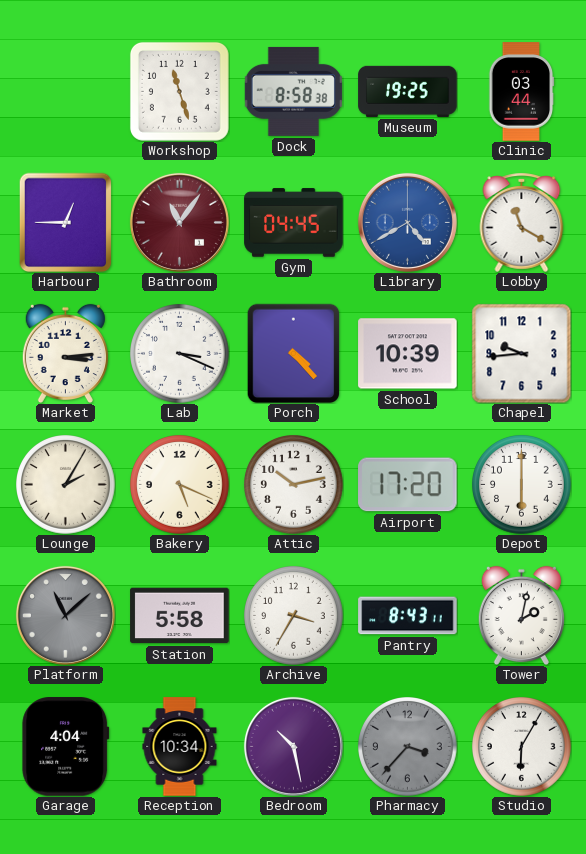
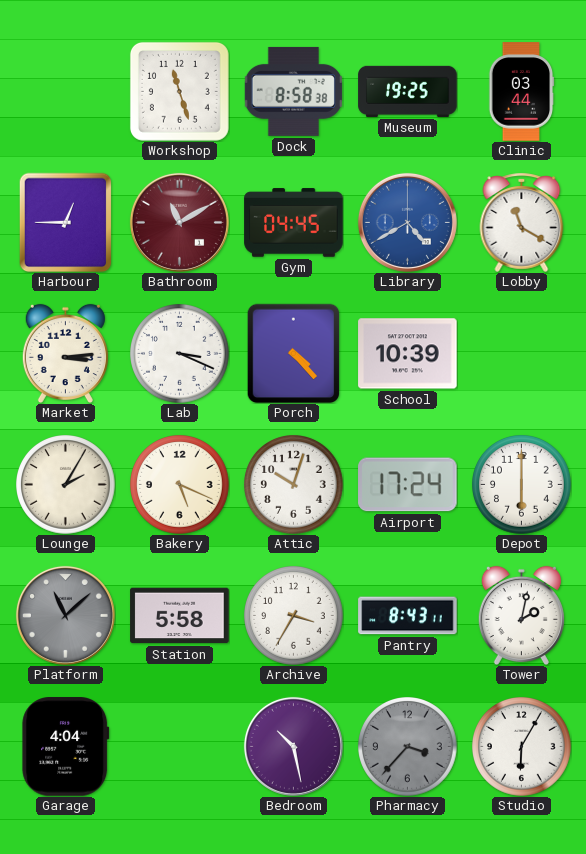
Bathroom: 11:06 -> 11:10 (179, 222)
Chapel: 9:44 -> none (521, 353)
Attic: 10:13 -> 10:03 (294, 485)
Airport: 17:20 -> 17:24 (408, 485)
Reception: 10:34 -> none (180, 747)
